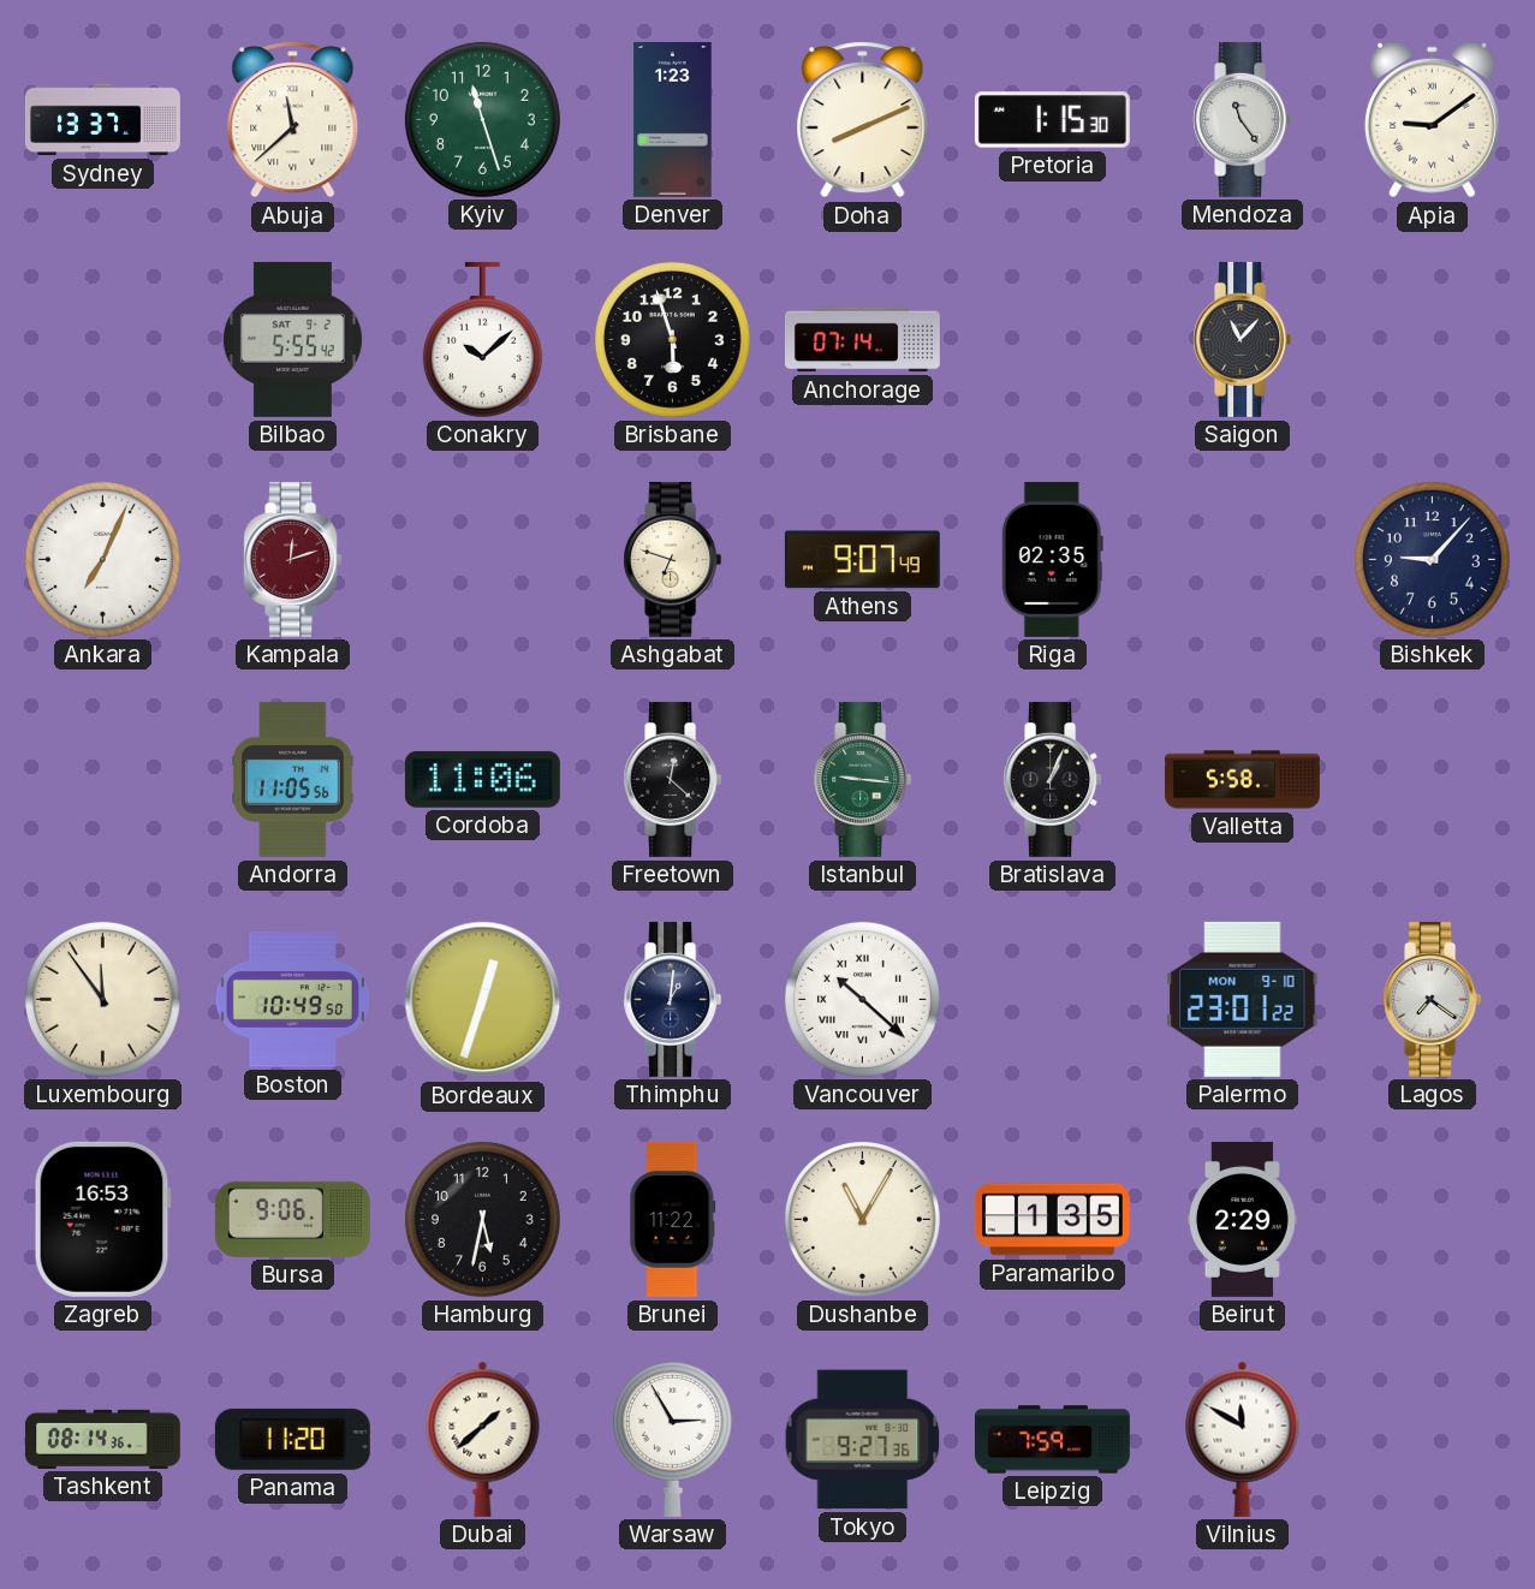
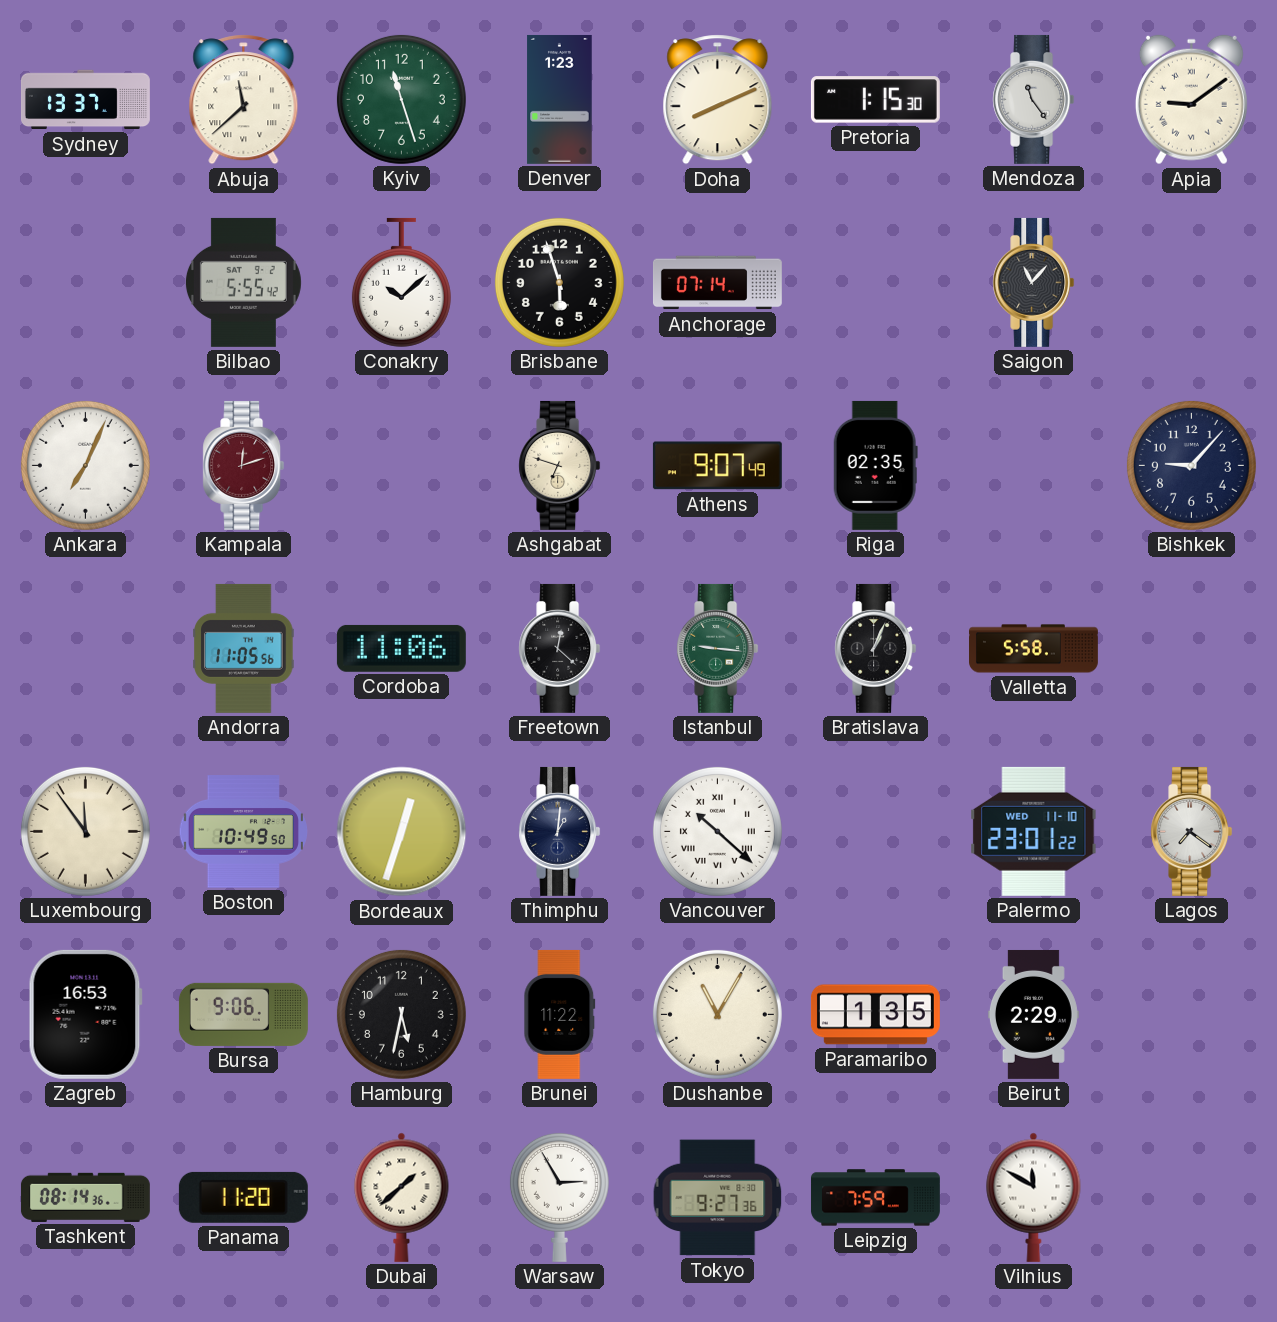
Palermo date: MON 9-10 -> WED 11-10 (1034, 831)
